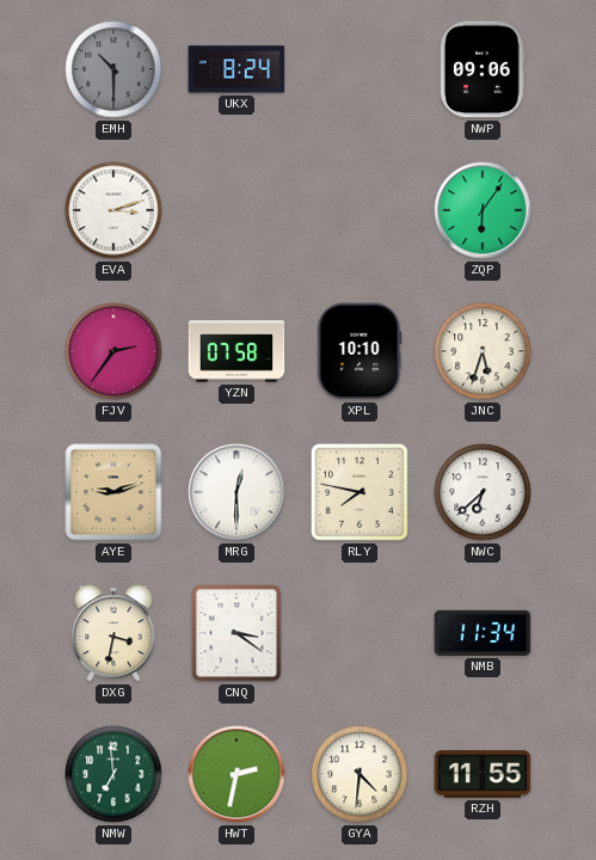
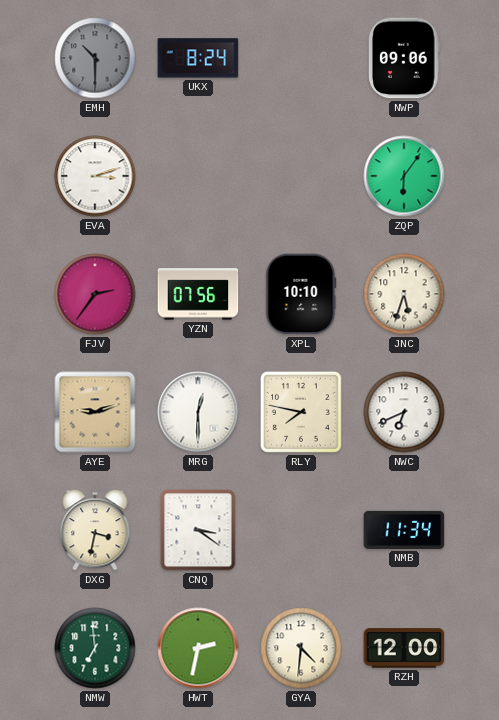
YZN: 07:58 -> 07:56 (198, 294)
NWC: 6:38 -> 6:41 (404, 412)
RZH: 11:55 -> 12:00 (404, 648)
